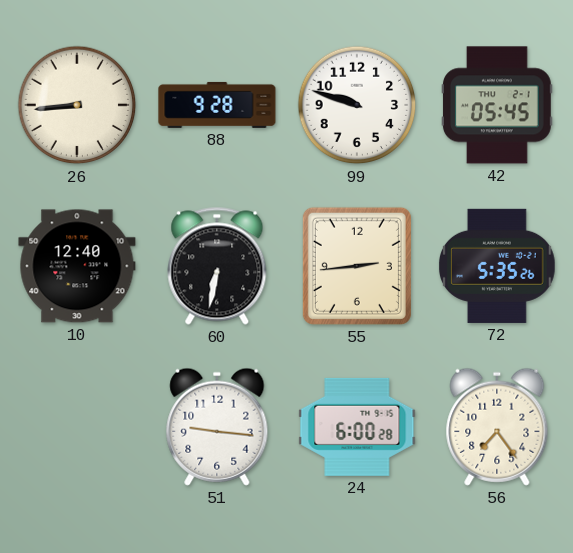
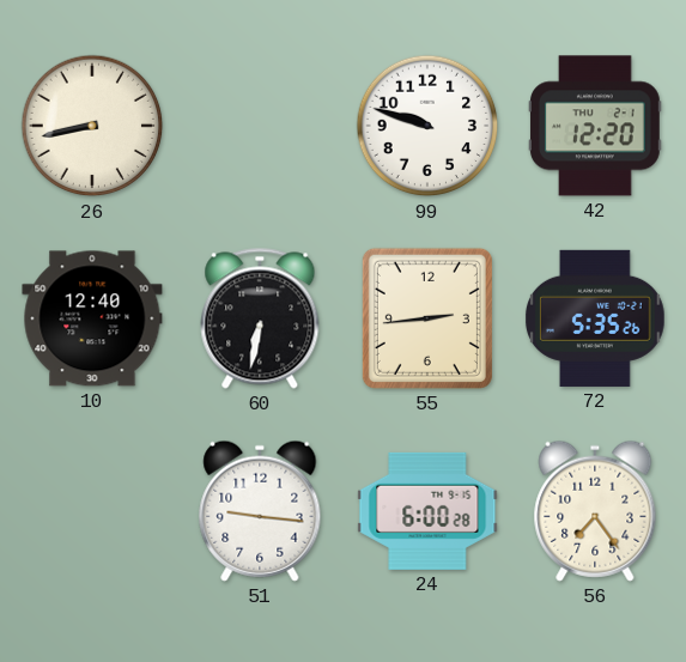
26: 8:44 -> 8:43 (92, 126)
88: 9:28 -> none (217, 105)
42: 05:45 -> 12:20 (596, 126)
